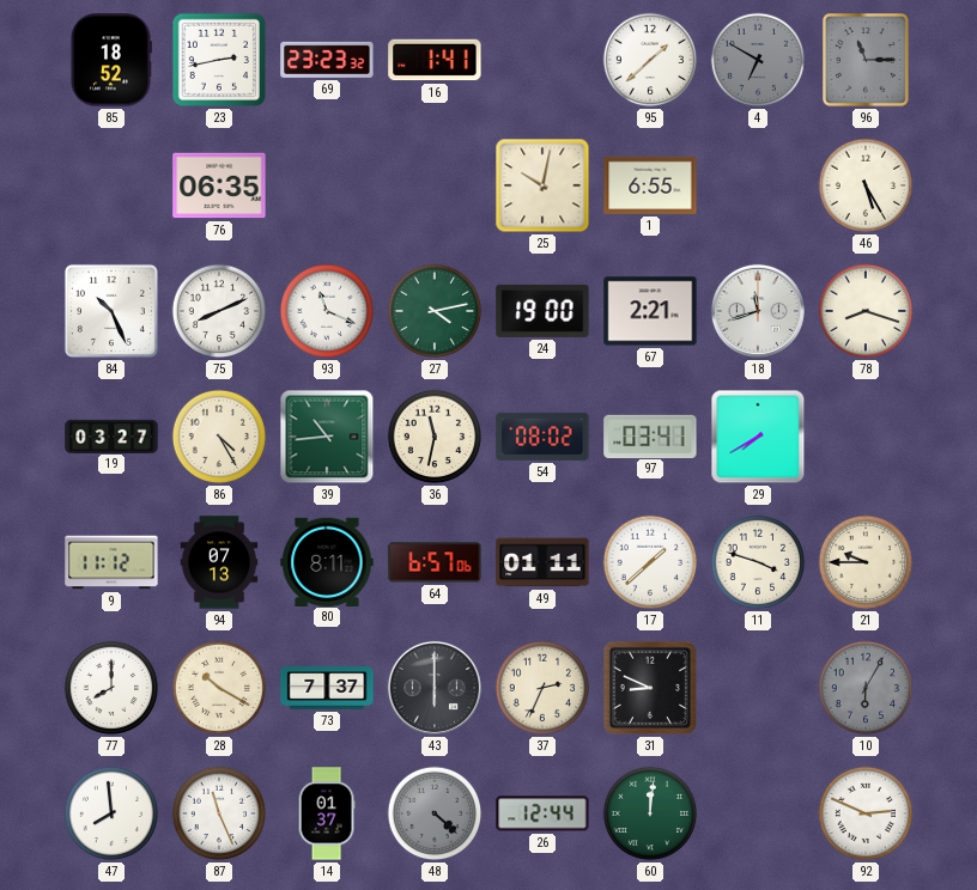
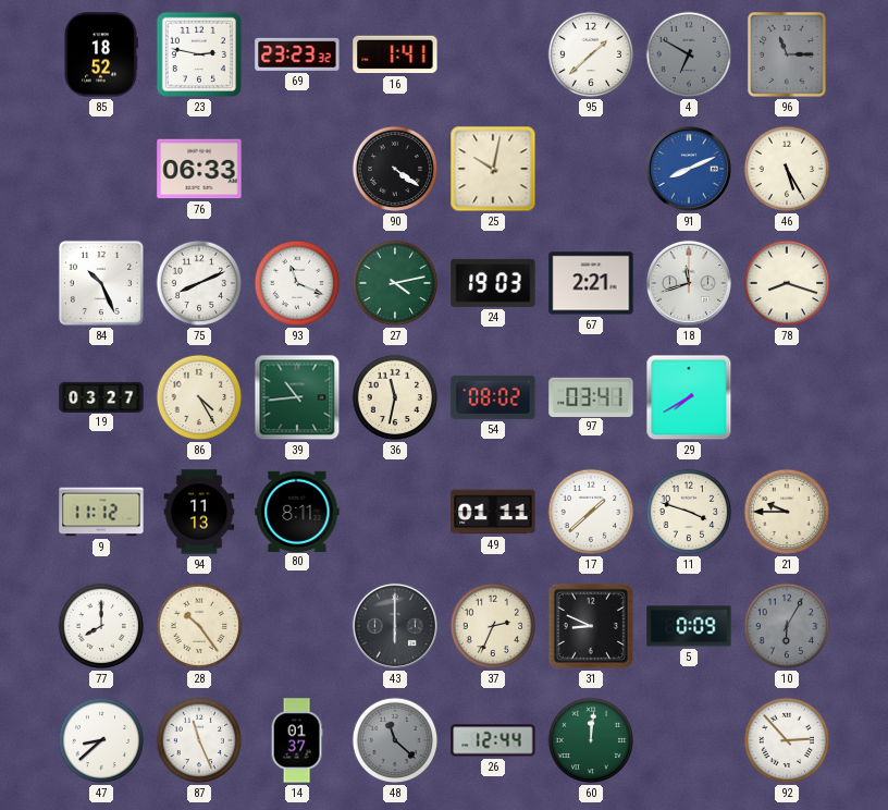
23: 2:43 -> 2:47 (199, 54)
76: 06:35 -> 06:33 (199, 169)
90: none -> 4:21 (395, 169)
1: 6:55 -> none (650, 185)
91: none -> 8:11 (689, 169)
24: 19:00 -> 19:03 (493, 283)
94: 07:13 -> 11:13 (199, 512)
64: 6:57 -> none (435, 562)
28: 10:20 -> 10:24 (199, 626)
73: 7:37 -> none (327, 688)
5: none -> 0:09 (689, 626)
47: 7:59 -> 8:38 (101, 740)
48: 4:22 -> 11:22 (395, 740)
92: 2:49 -> 2:53 (787, 740)
